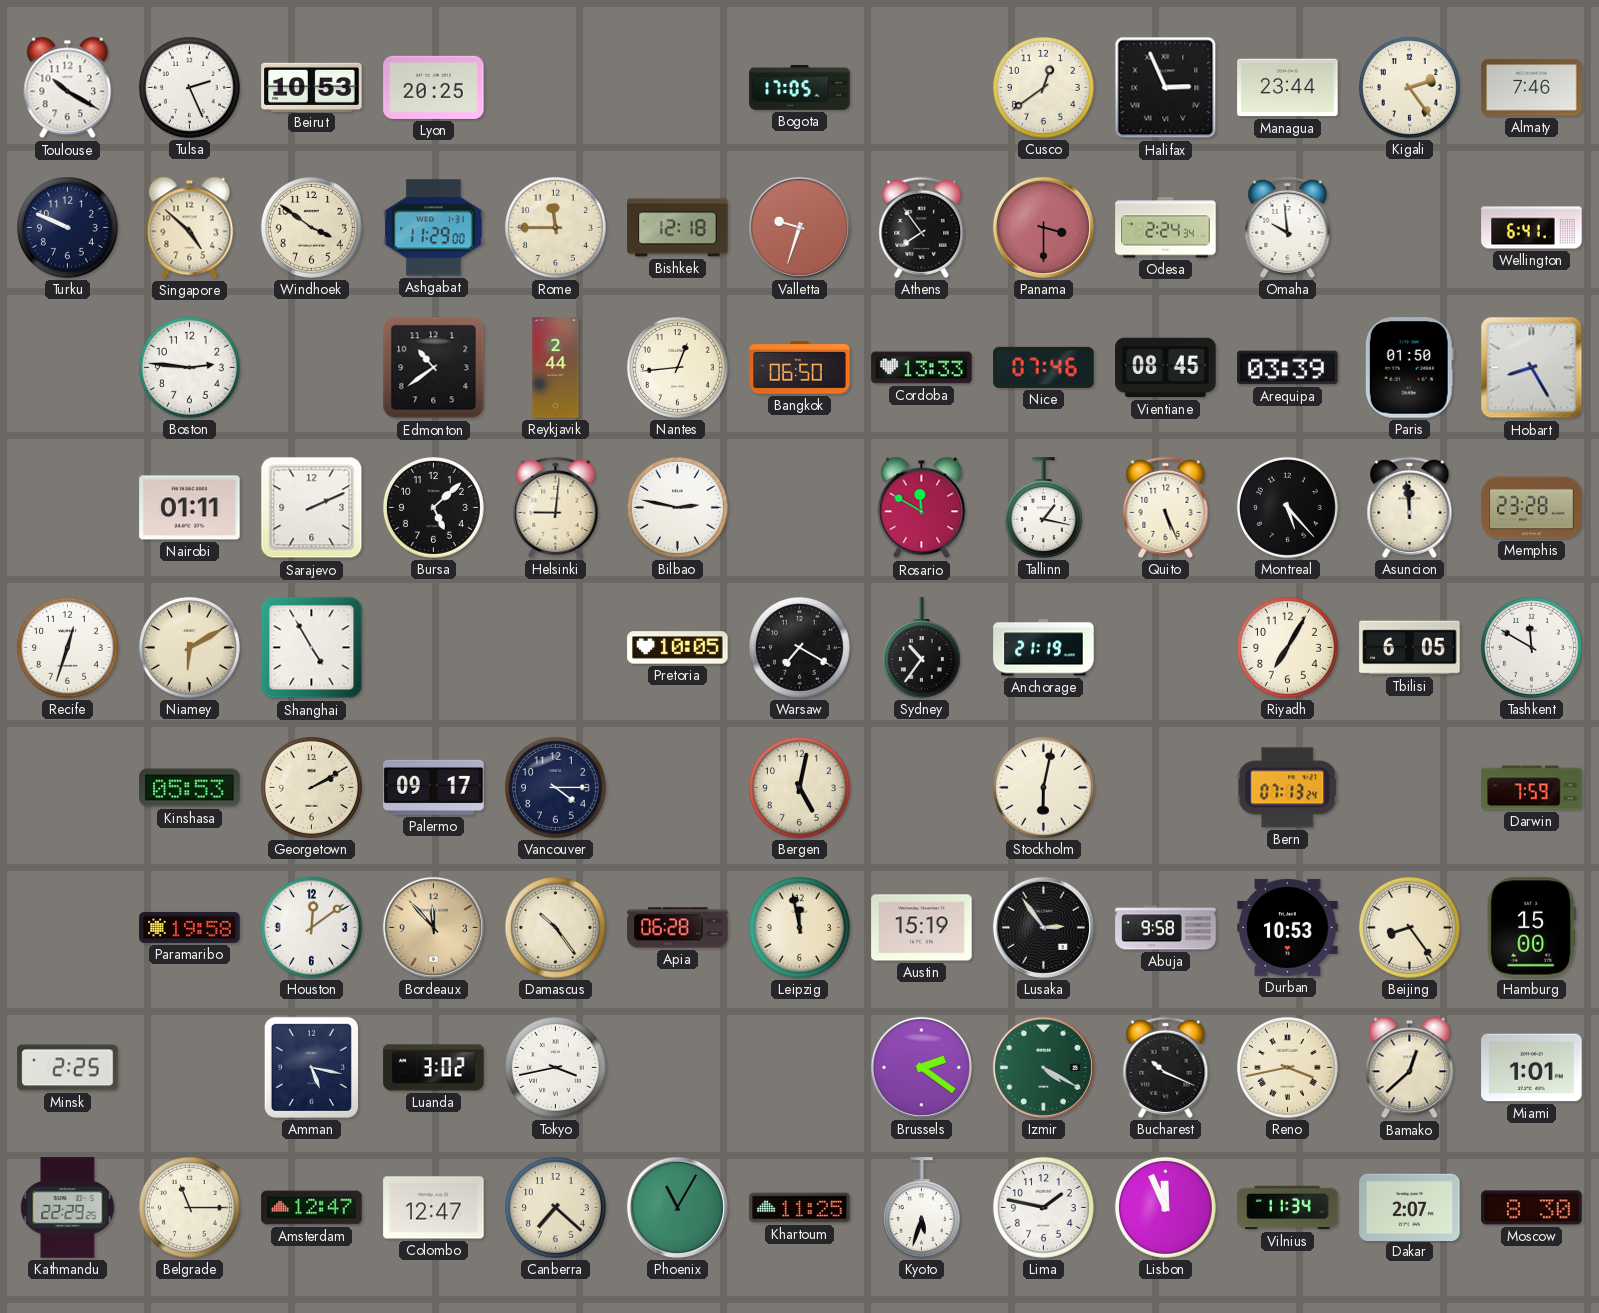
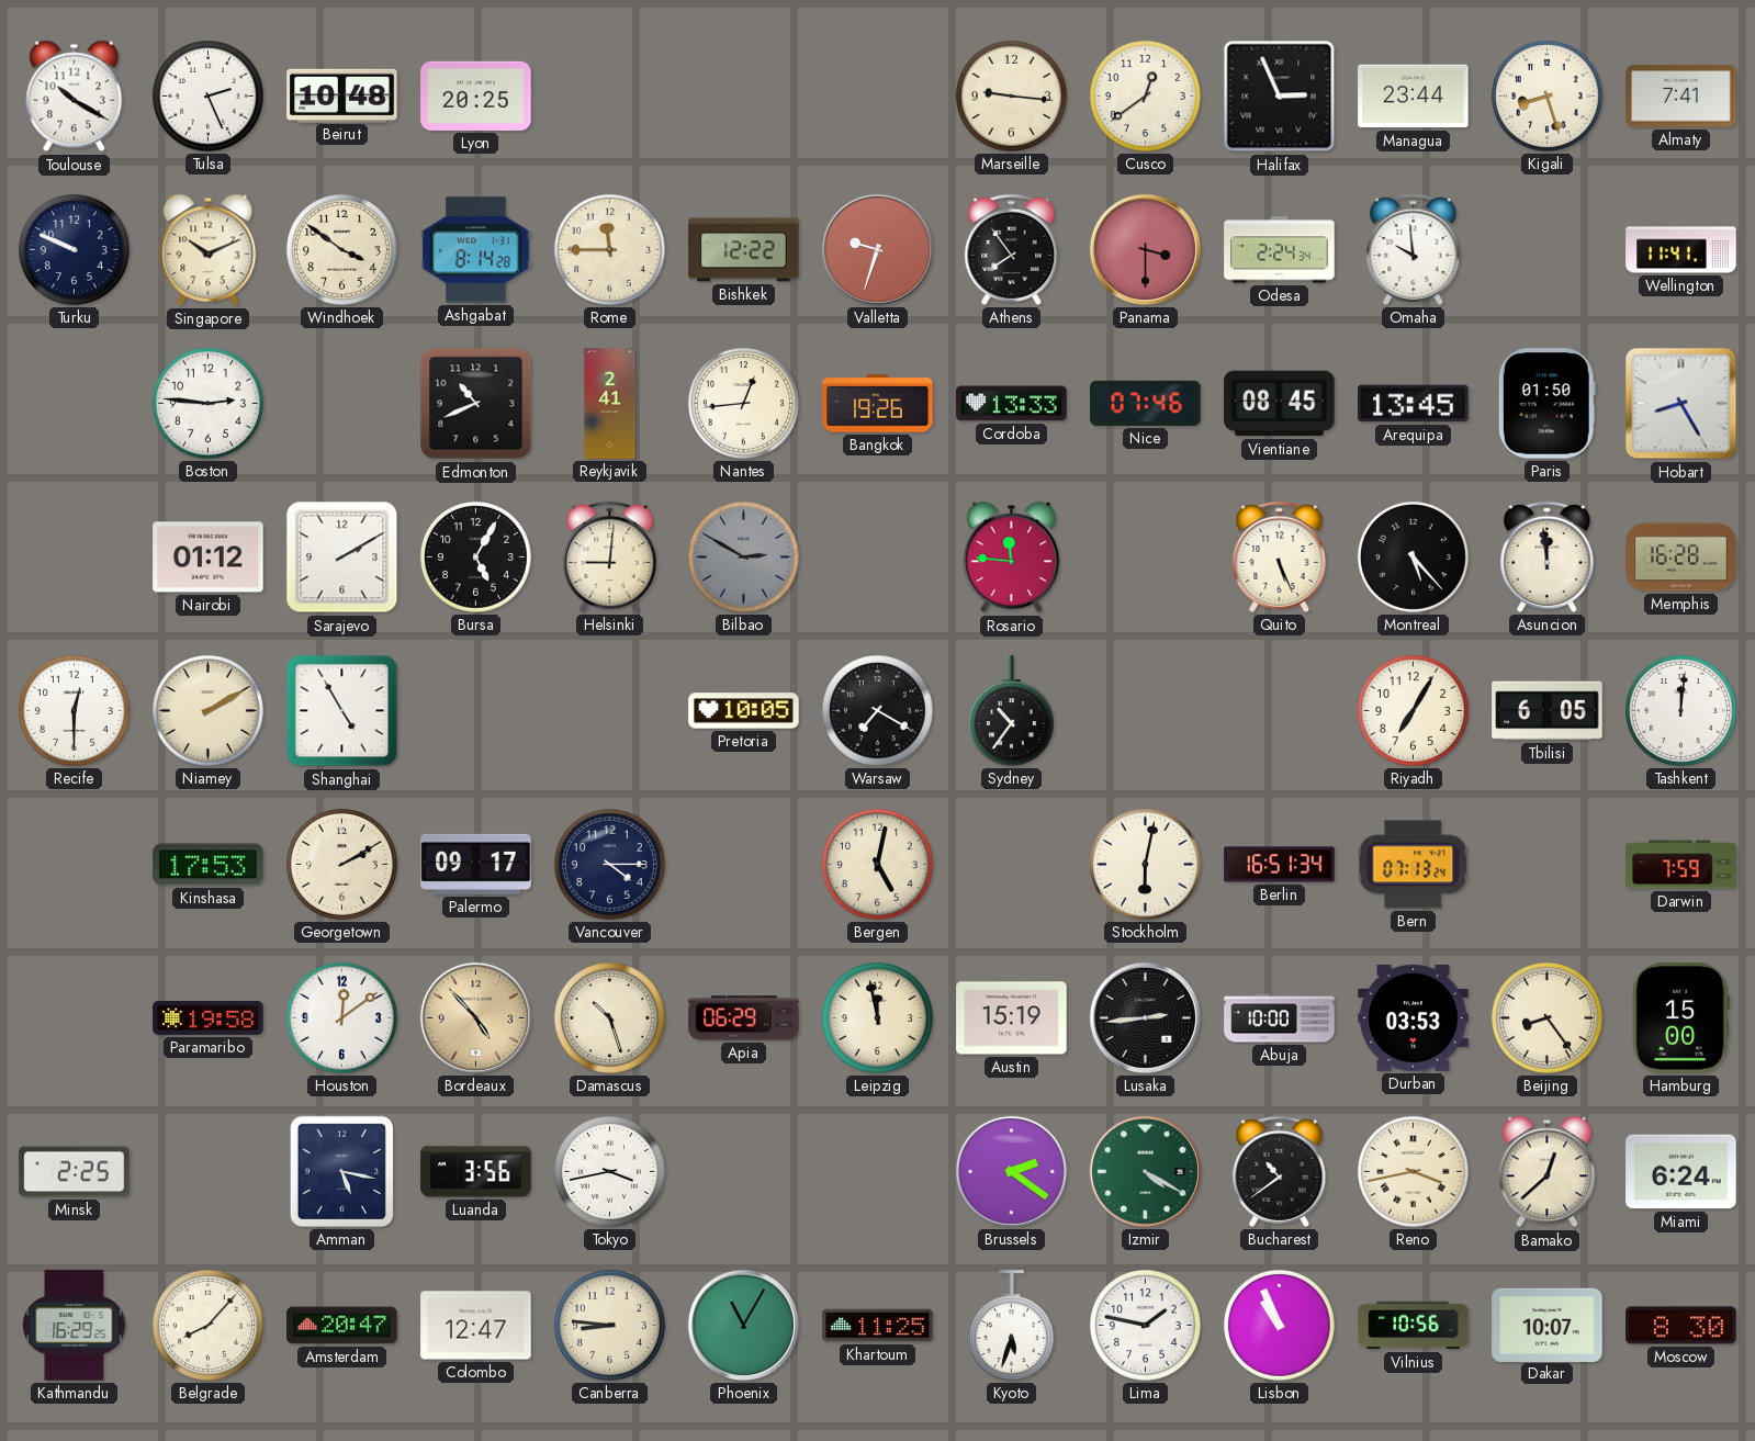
Beirut: 10:53 -> 10:48 (342, 95)
Bogota: 17:05 -> none (800, 87)
Marseille: none -> 9:16 (1011, 95)
Kigali: 2:24 -> 8:27 (1546, 95)
Almaty: 7:46 -> 7:41 (1681, 97)
Singapore: 4:52 -> 10:11 (209, 250)
Ashgabat: 11:29 -> 8:14 (476, 250)
Bishkek: 12:18 -> 12:22 (744, 250)
Wellington: 6:41 -> 11:41 (1681, 250)
Edmonton: 10:39 -> 10:41 (476, 404)
Reykjavik: 2:44 -> 2:41 (610, 404)
Bangkok: 06:50 -> 19:26 (878, 404)
Arequipa: 03:39 -> 13:45 (1414, 404)
Nairobi: 01:11 -> 01:12 (209, 558)
Sarajevo: 2:11 -> 2:10 (342, 558)
Bursa: 5:08 -> 5:05 (475, 556)
Bilbao: 2:47 -> 2:50 (743, 556)
Bilbao dial: white -> grey (743, 556)
Rosario: 11:50 -> 11:46 (1012, 558)
Tallinn: 1:17 -> none (1043, 508)
Memphis: 23:28 -> 16:28 (1681, 558)
Recife: 12:33 -> 12:30 (74, 710)
Niamey: 6:10 -> 2:10 (207, 710)
Anchorage: 21:19 -> none (1044, 648)
Tashkent: 11:50 -> 12:01 (1680, 710)
Kinshasa: 05:53 -> 17:53 (209, 865)
Berlin: none -> 16:51 (1280, 865)
Bordeaux: 11:53 -> 4:53 (475, 1017)
Damascus: 10:24 -> 10:27 (609, 1017)
Apia: 06:28 -> 06:29 (744, 1018)
Lusaka: 2:54 -> 2:44 (1145, 1017)
Abuja: 9:58 -> 10:00 (1280, 1018)
Durban: 10:53 -> 03:53 (1414, 1017)
Luanda: 3:02 -> 3:56 (476, 1172)
Bucharest: 10:19 -> 10:39 (1280, 1171)
Miami: 1:01 -> 6:24 (1681, 1172)
Kathmandu: 22:29 -> 16:29 (75, 1326)
Belgrade: 11:15 -> 8:07 (207, 1325)
Amsterdam: 12:47 -> 20:47 (342, 1326)
Canberra: 7:22 -> 8:46 (609, 1325)
Lisbon: 11:56 -> 10:56 (1279, 1325)
Vilnius: 11:34 -> 10:56 (1414, 1326)
Dakar: 2:07 -> 10:07 (1548, 1325)
